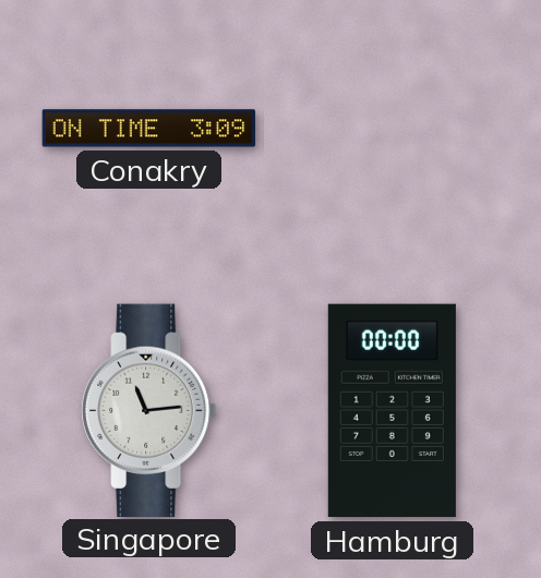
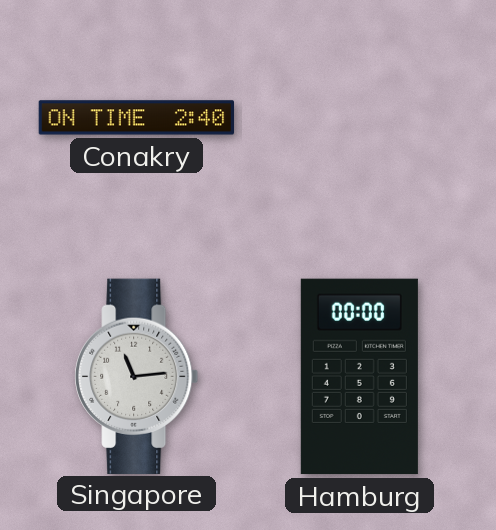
Conakry: 3:09 -> 2:40 (137, 118)
